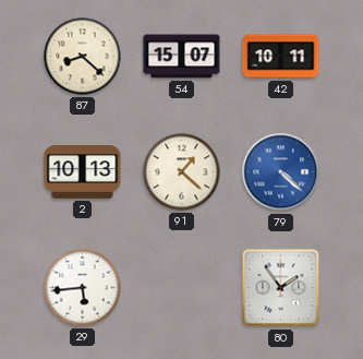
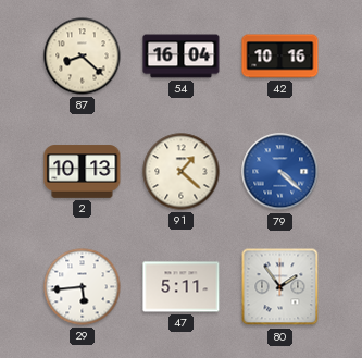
54: 15:07 -> 16:04 (182, 57)
42: 10:11 -> 10:16 (280, 57)
47: none -> 5:11 (182, 287)
